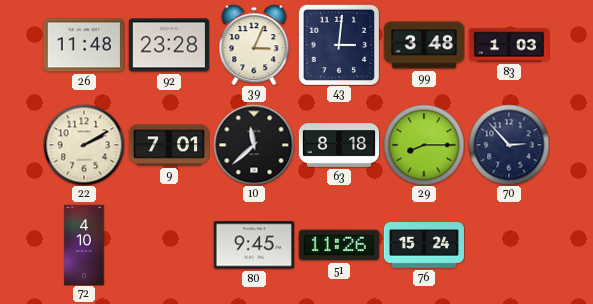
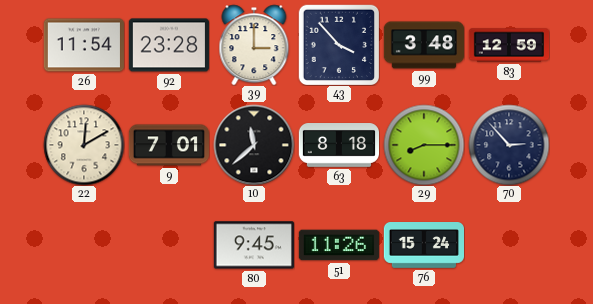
26: 11:48 -> 11:54 (84, 45)
39: 3:04 -> 3:00 (254, 45)
43: 3:01 -> 3:53 (338, 44)
83: 1:03 -> 12:59 (508, 45)
22: 2:10 -> 12:10 (84, 145)
72: 4:10 -> none (84, 244)
